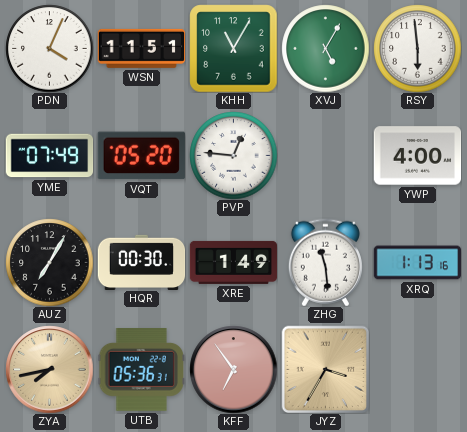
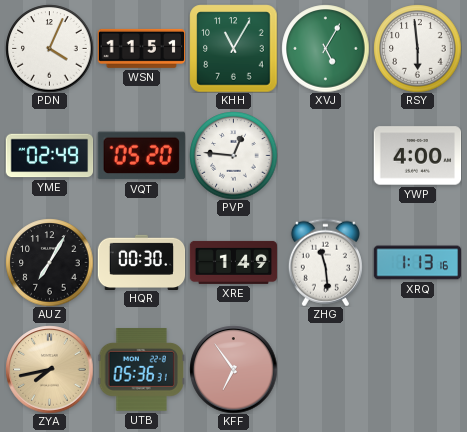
YME: 07:49 -> 02:49 (49, 156)
JYZ: 3:35 -> none (325, 369)
